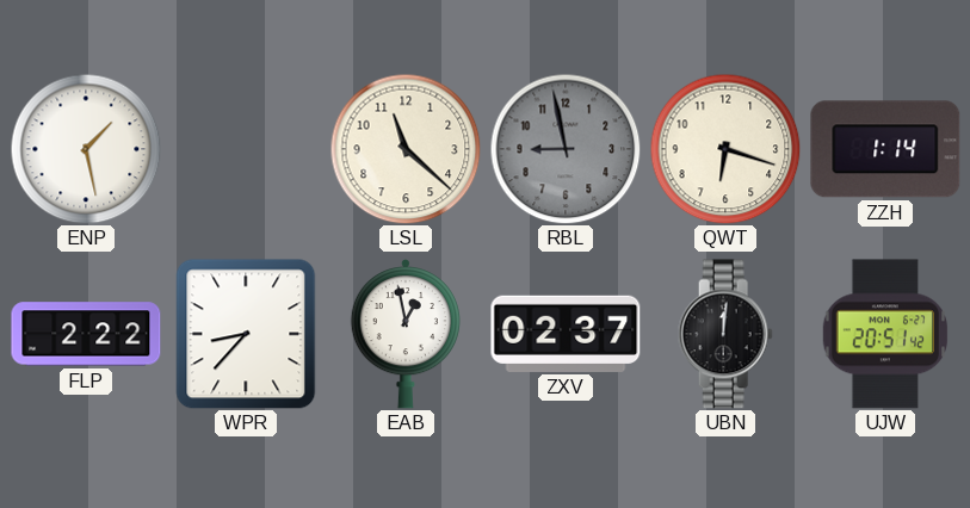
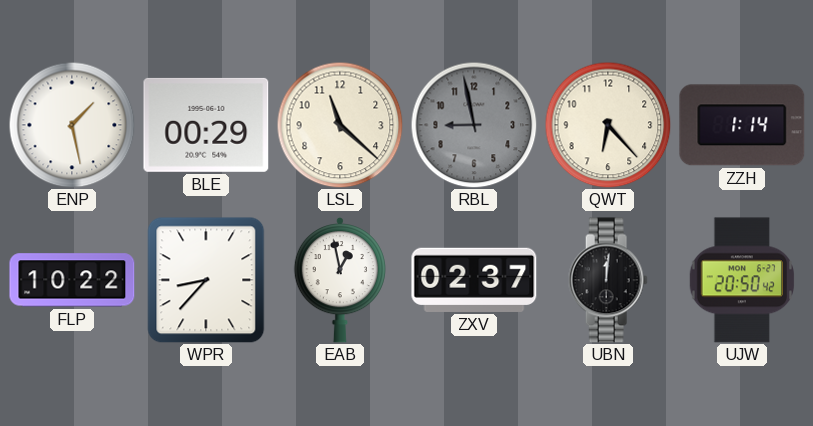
BLE: none -> 00:29 (206, 125)
QWT: 6:18 -> 6:23 (608, 125)
FLP: 2:22 -> 10:22 (72, 280)
UJW: 20:51 -> 20:50 (741, 280)
